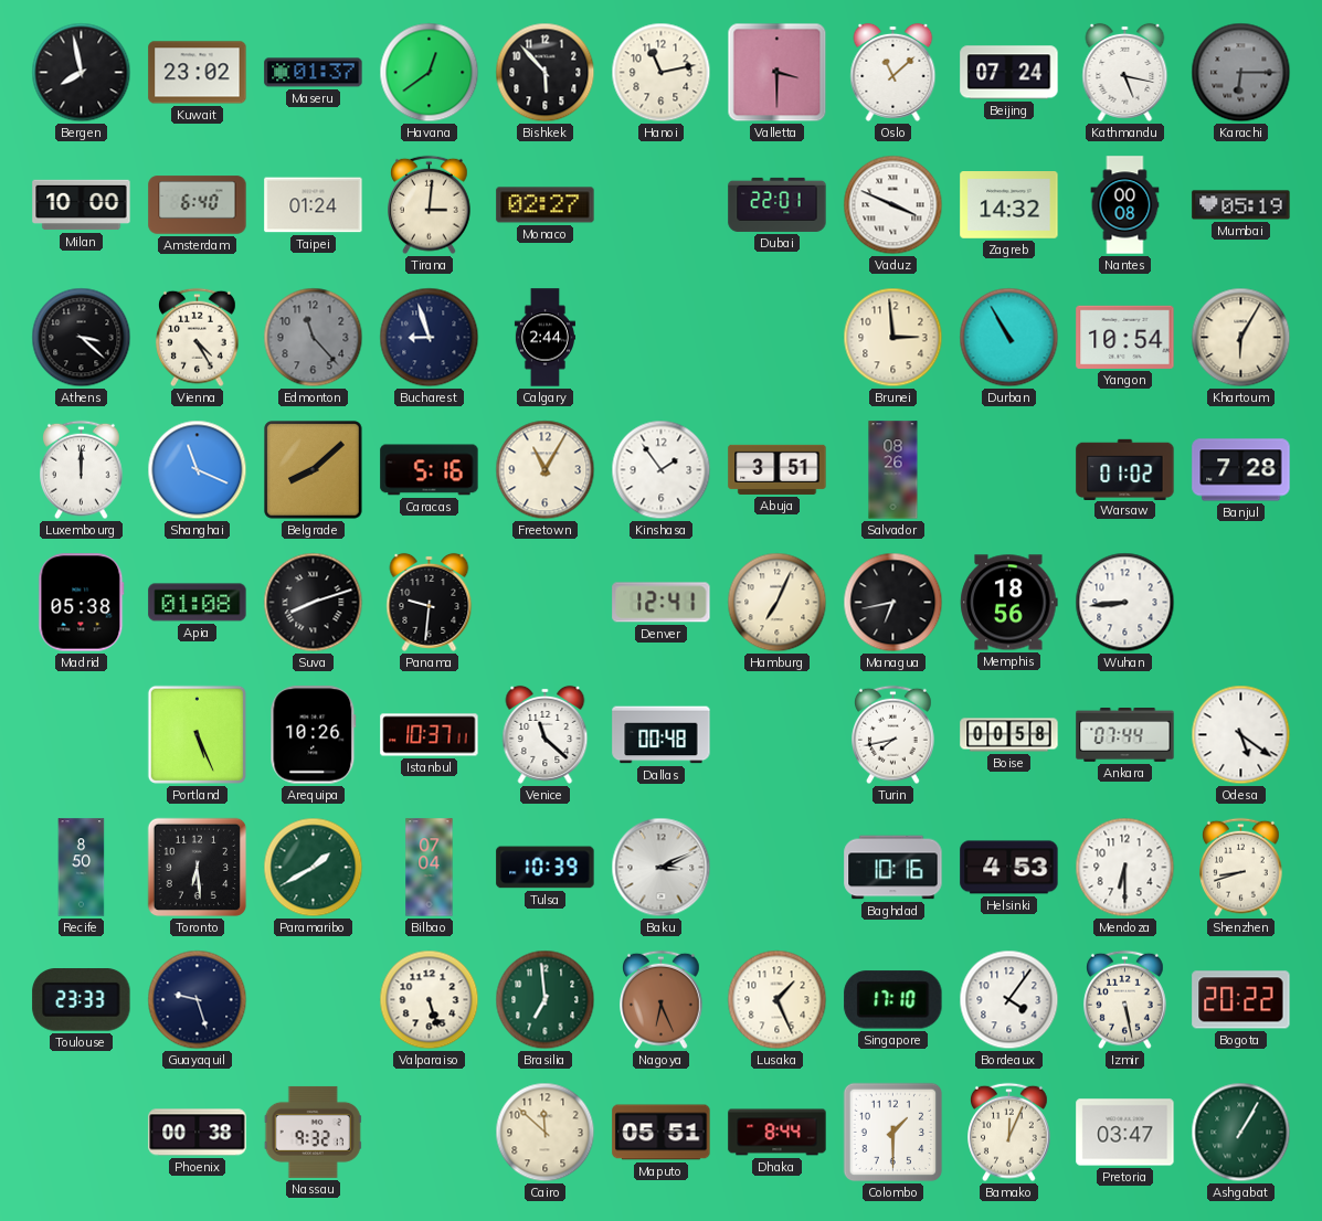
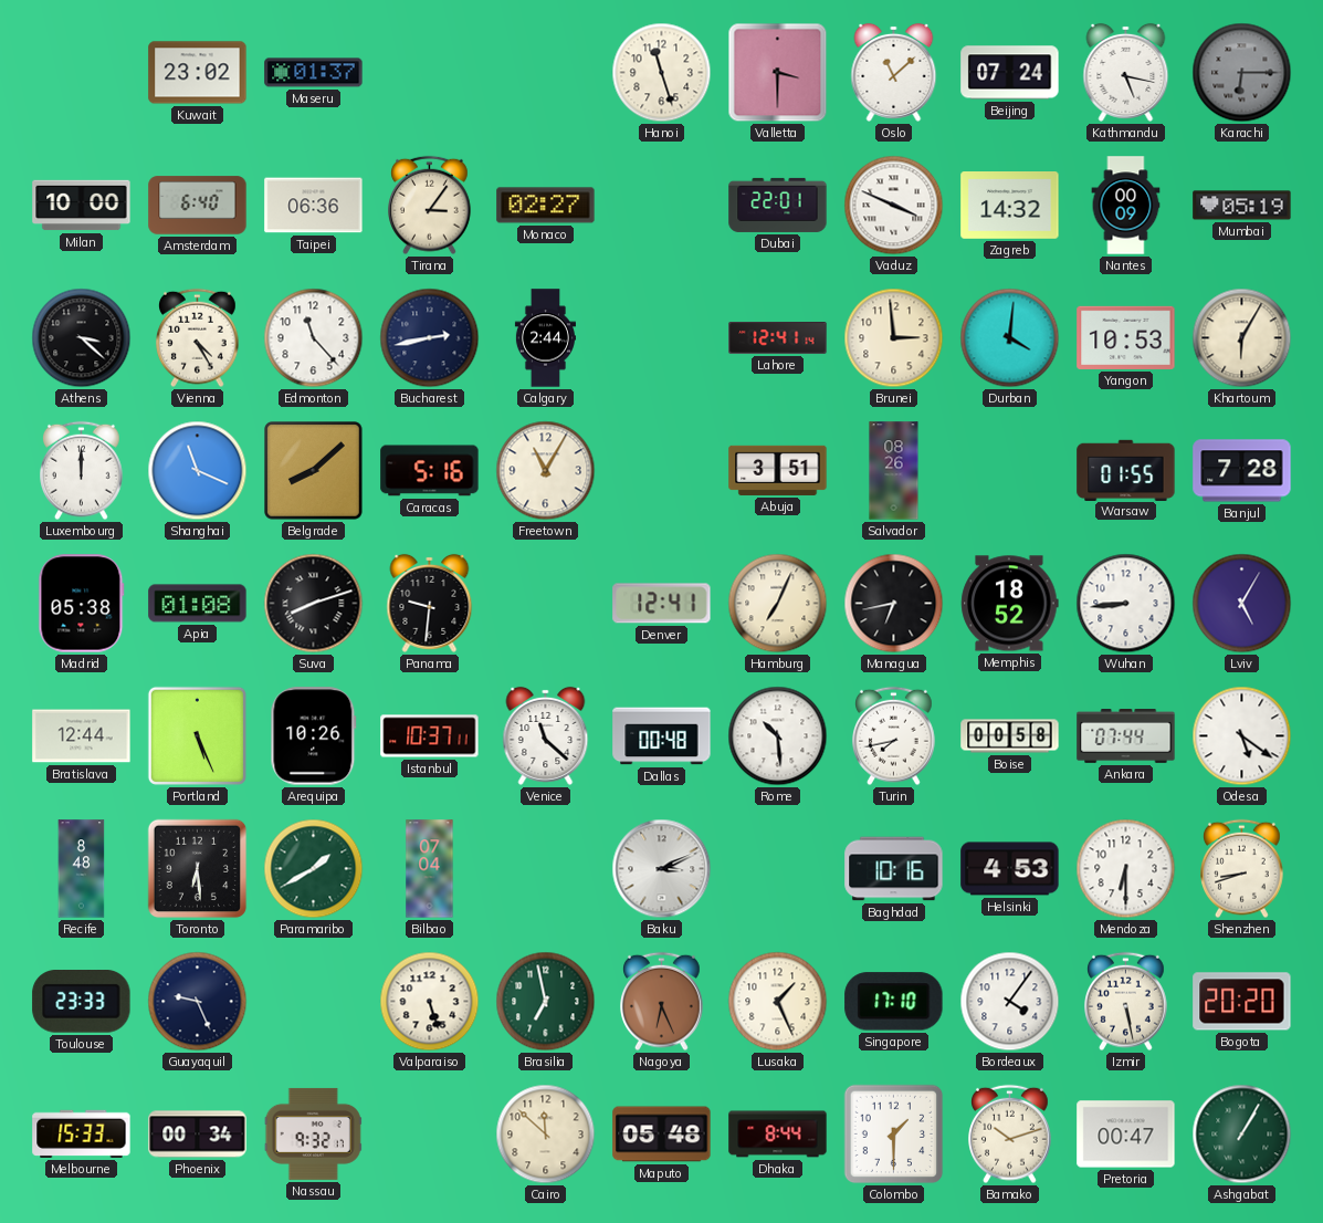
Bergen: 7:58 -> none (82, 73)
Havana: 12:39 -> none (430, 73)
Bishkek: 5:53 -> none (546, 73)
Hanoi: 11:13 -> 11:27 (662, 73)
Taipei: 01:24 -> 06:36 (314, 206)
Tirana: 3:01 -> 3:06 (430, 206)
Nantes: 00:08 -> 00:09 (1126, 206)
Edmonton dial: grey -> white (314, 338)
Bucharest: 8:57 -> 2:43 (430, 338)
Lahore: none -> 12:41 (778, 338)
Durban: 10:55 -> 4:01 (1010, 338)
Yangon: 10:54 -> 10:53 (1126, 337)
Kinshasa: 1:54 -> none (662, 470)
Warsaw: 01:02 -> 01:55 (1126, 470)
Memphis: 18:56 -> 18:52 (1010, 604)
Lviv: none -> 5:05 (1242, 604)
Bratislava: none -> 12:44 (82, 736)
Rome: none -> 10:29 (778, 736)
Recife: 8:50 -> 8:48 (82, 869)
Tulsa: 10:39 -> none (546, 868)
Guayaquil: 9:27 -> 9:26 (198, 1002)
Brasilia: 6:59 -> 6:58 (546, 1002)
Bogota: 20:22 -> 20:20 (1242, 1002)
Melbourne: none -> 15:33 (82, 1133)
Phoenix: 00:38 -> 00:34 (198, 1135)
Maputo: 05:51 -> 05:48 (662, 1135)
Bamako: 12:04 -> 10:12 (1010, 1135)
Pretoria: 03:47 -> 00:47 (1126, 1135)
